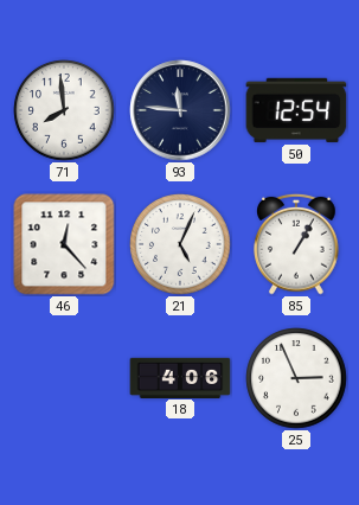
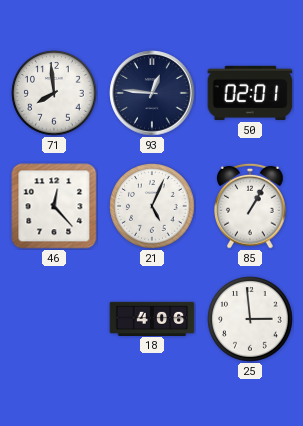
93: 11:46 -> 12:46 (152, 93)
50: 12:54 -> 02:01 (250, 93)
25: 2:56 -> 2:59 (250, 319)
